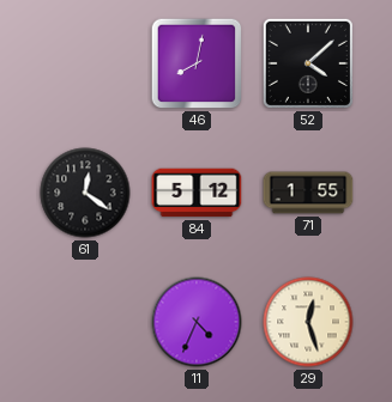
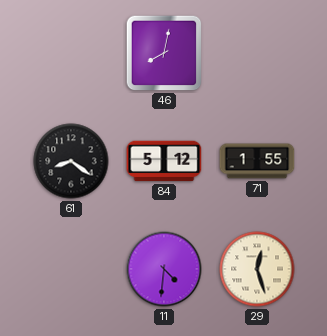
52: 4:08 -> none (308, 63)
61: 12:21 -> 8:21 (71, 161)
11: 4:34 -> 4:31 (164, 269)
